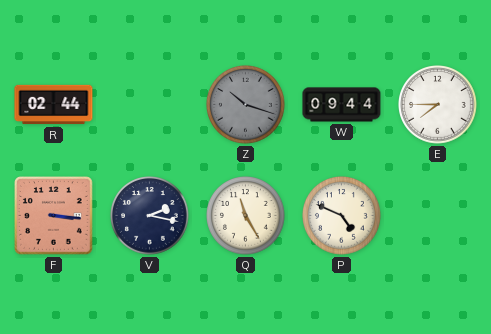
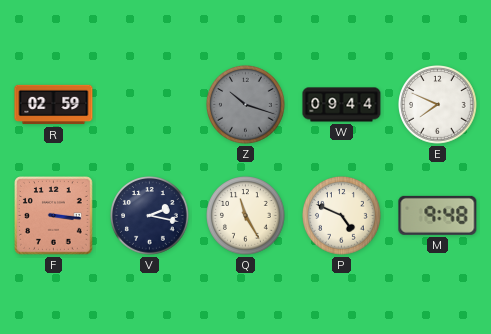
R: 02:44 -> 02:59 (54, 105)
E: 7:45 -> 7:49 (438, 105)
M: none -> 9:48 (438, 215)
